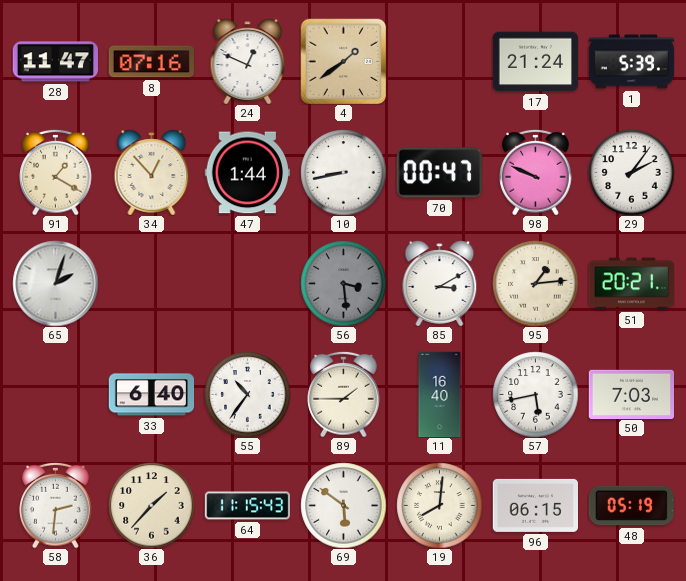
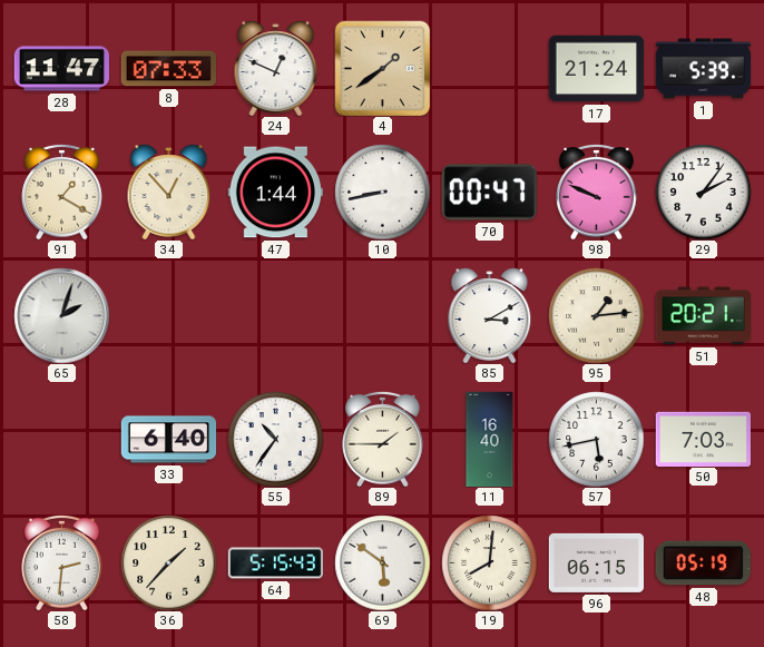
8: 07:16 -> 07:33 (168, 69)
56: 3:29 -> none (343, 283)
64: 11:15 -> 5:15 (275, 563)
